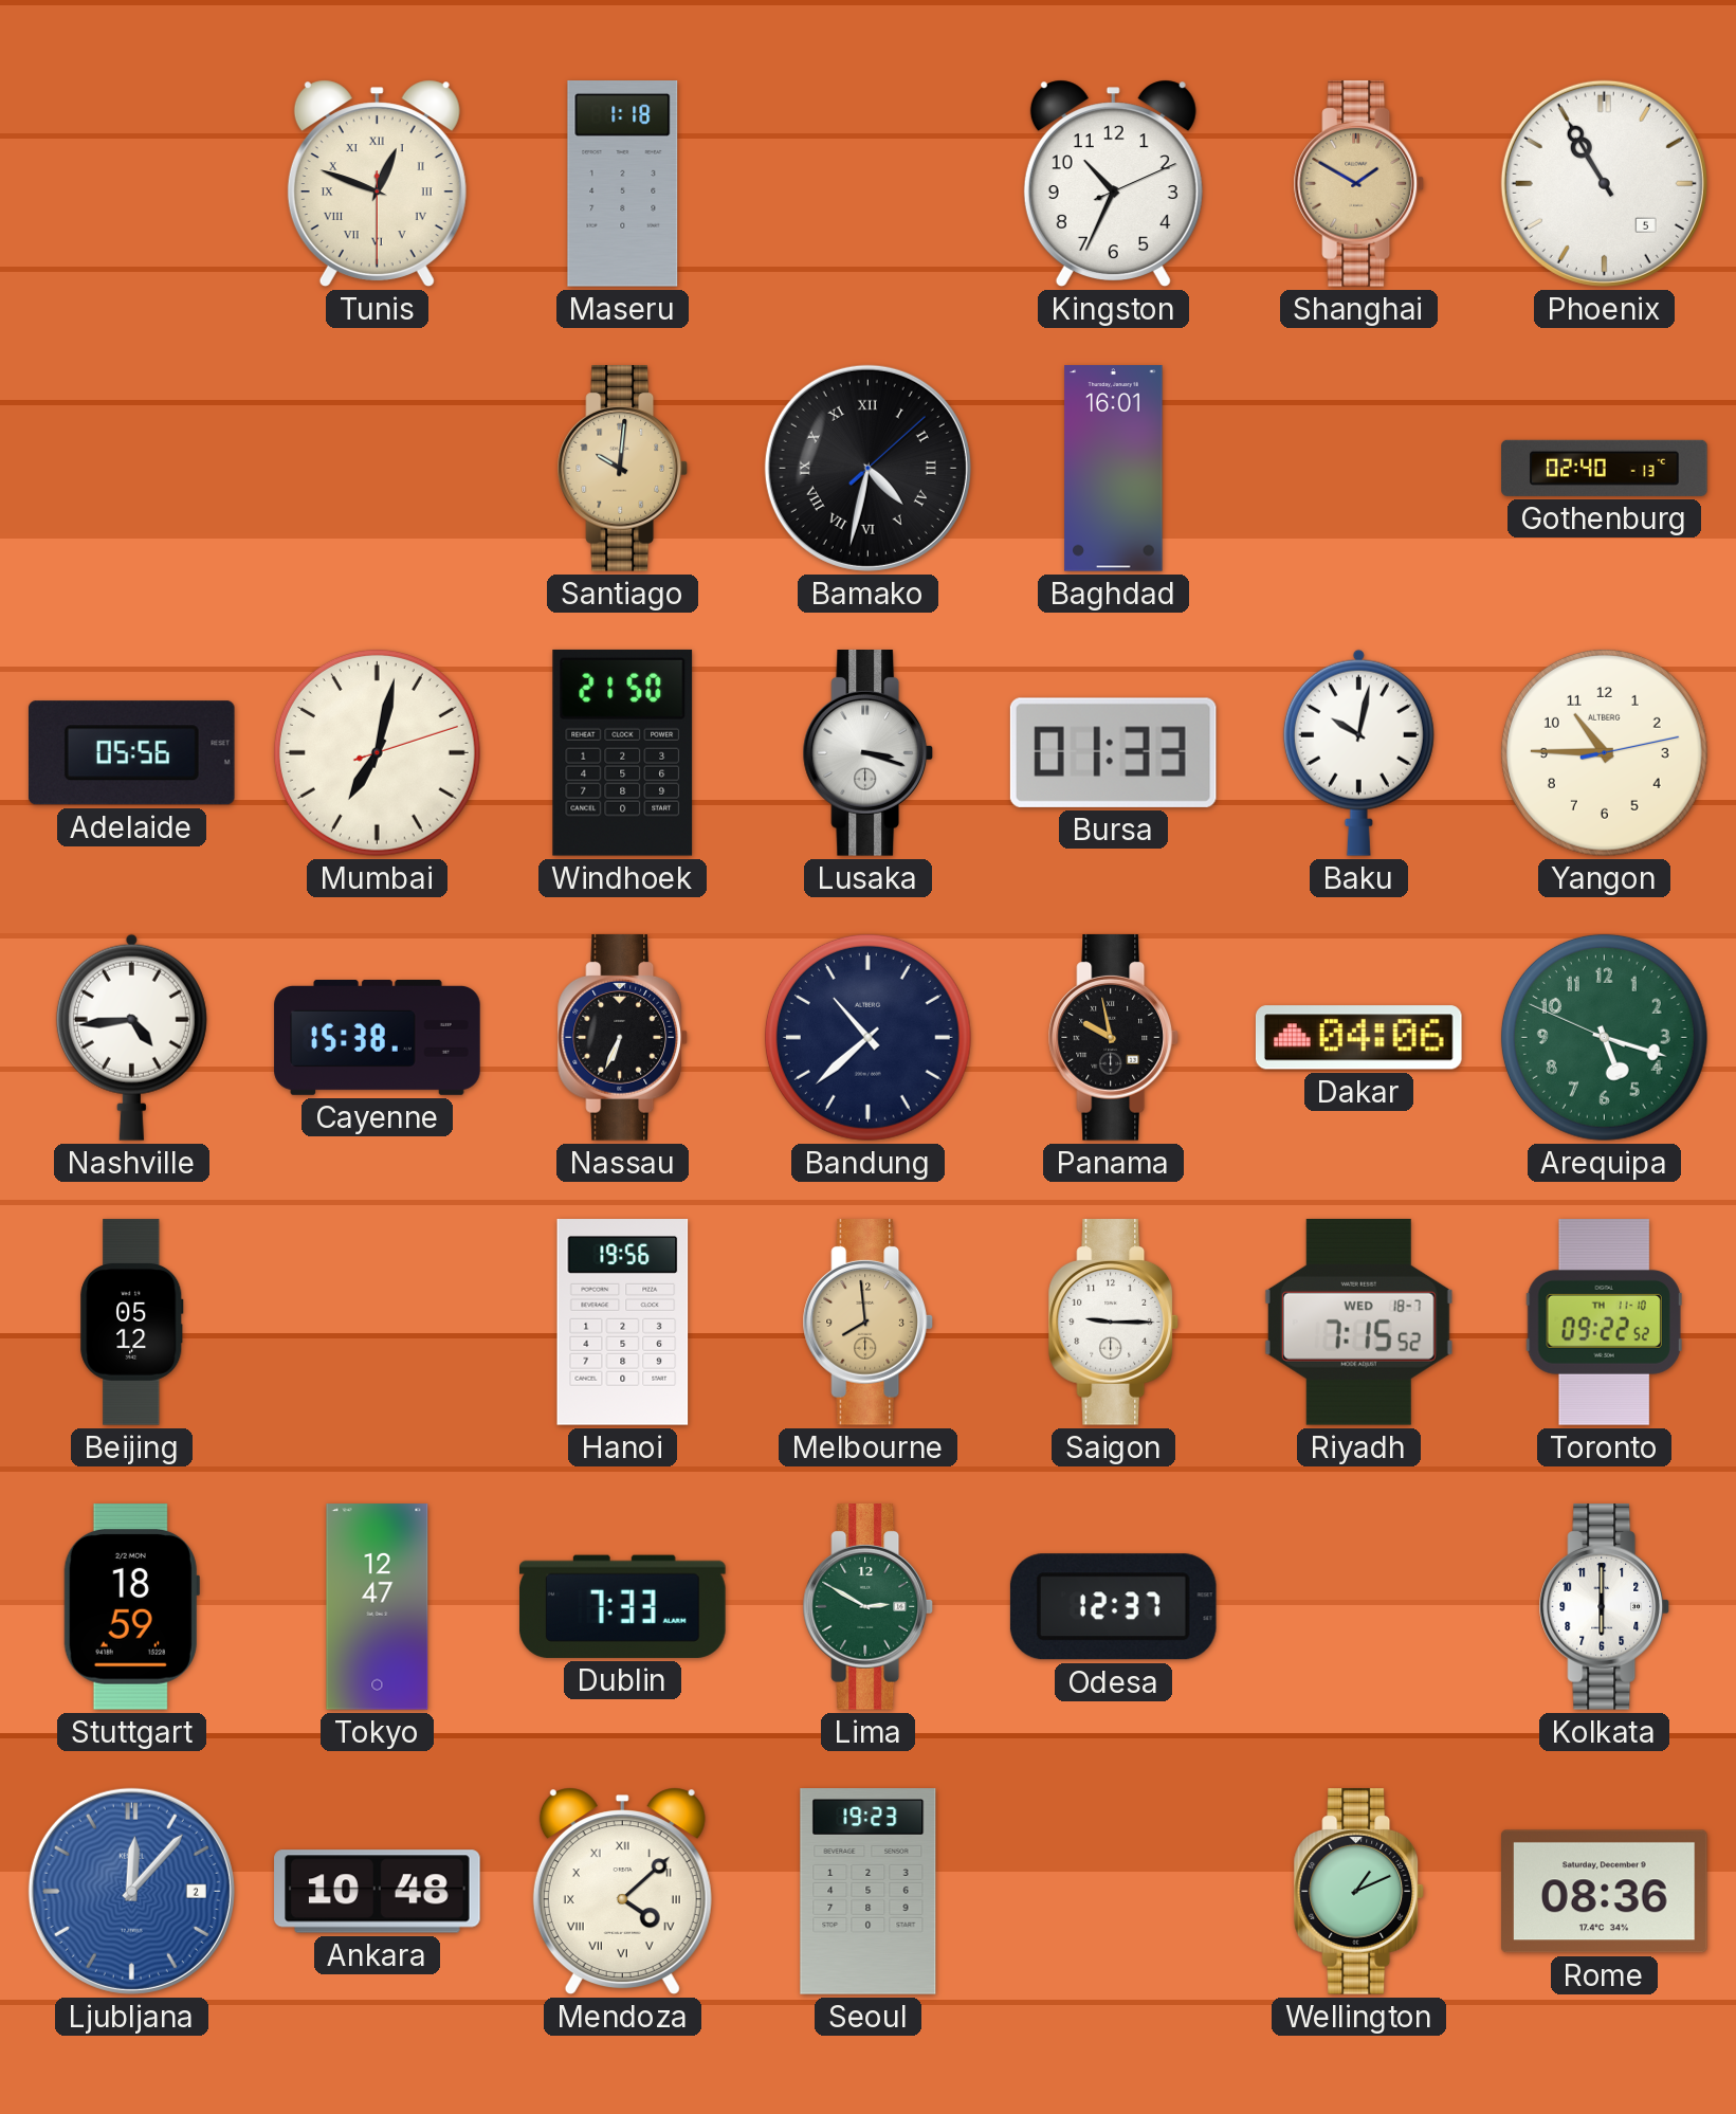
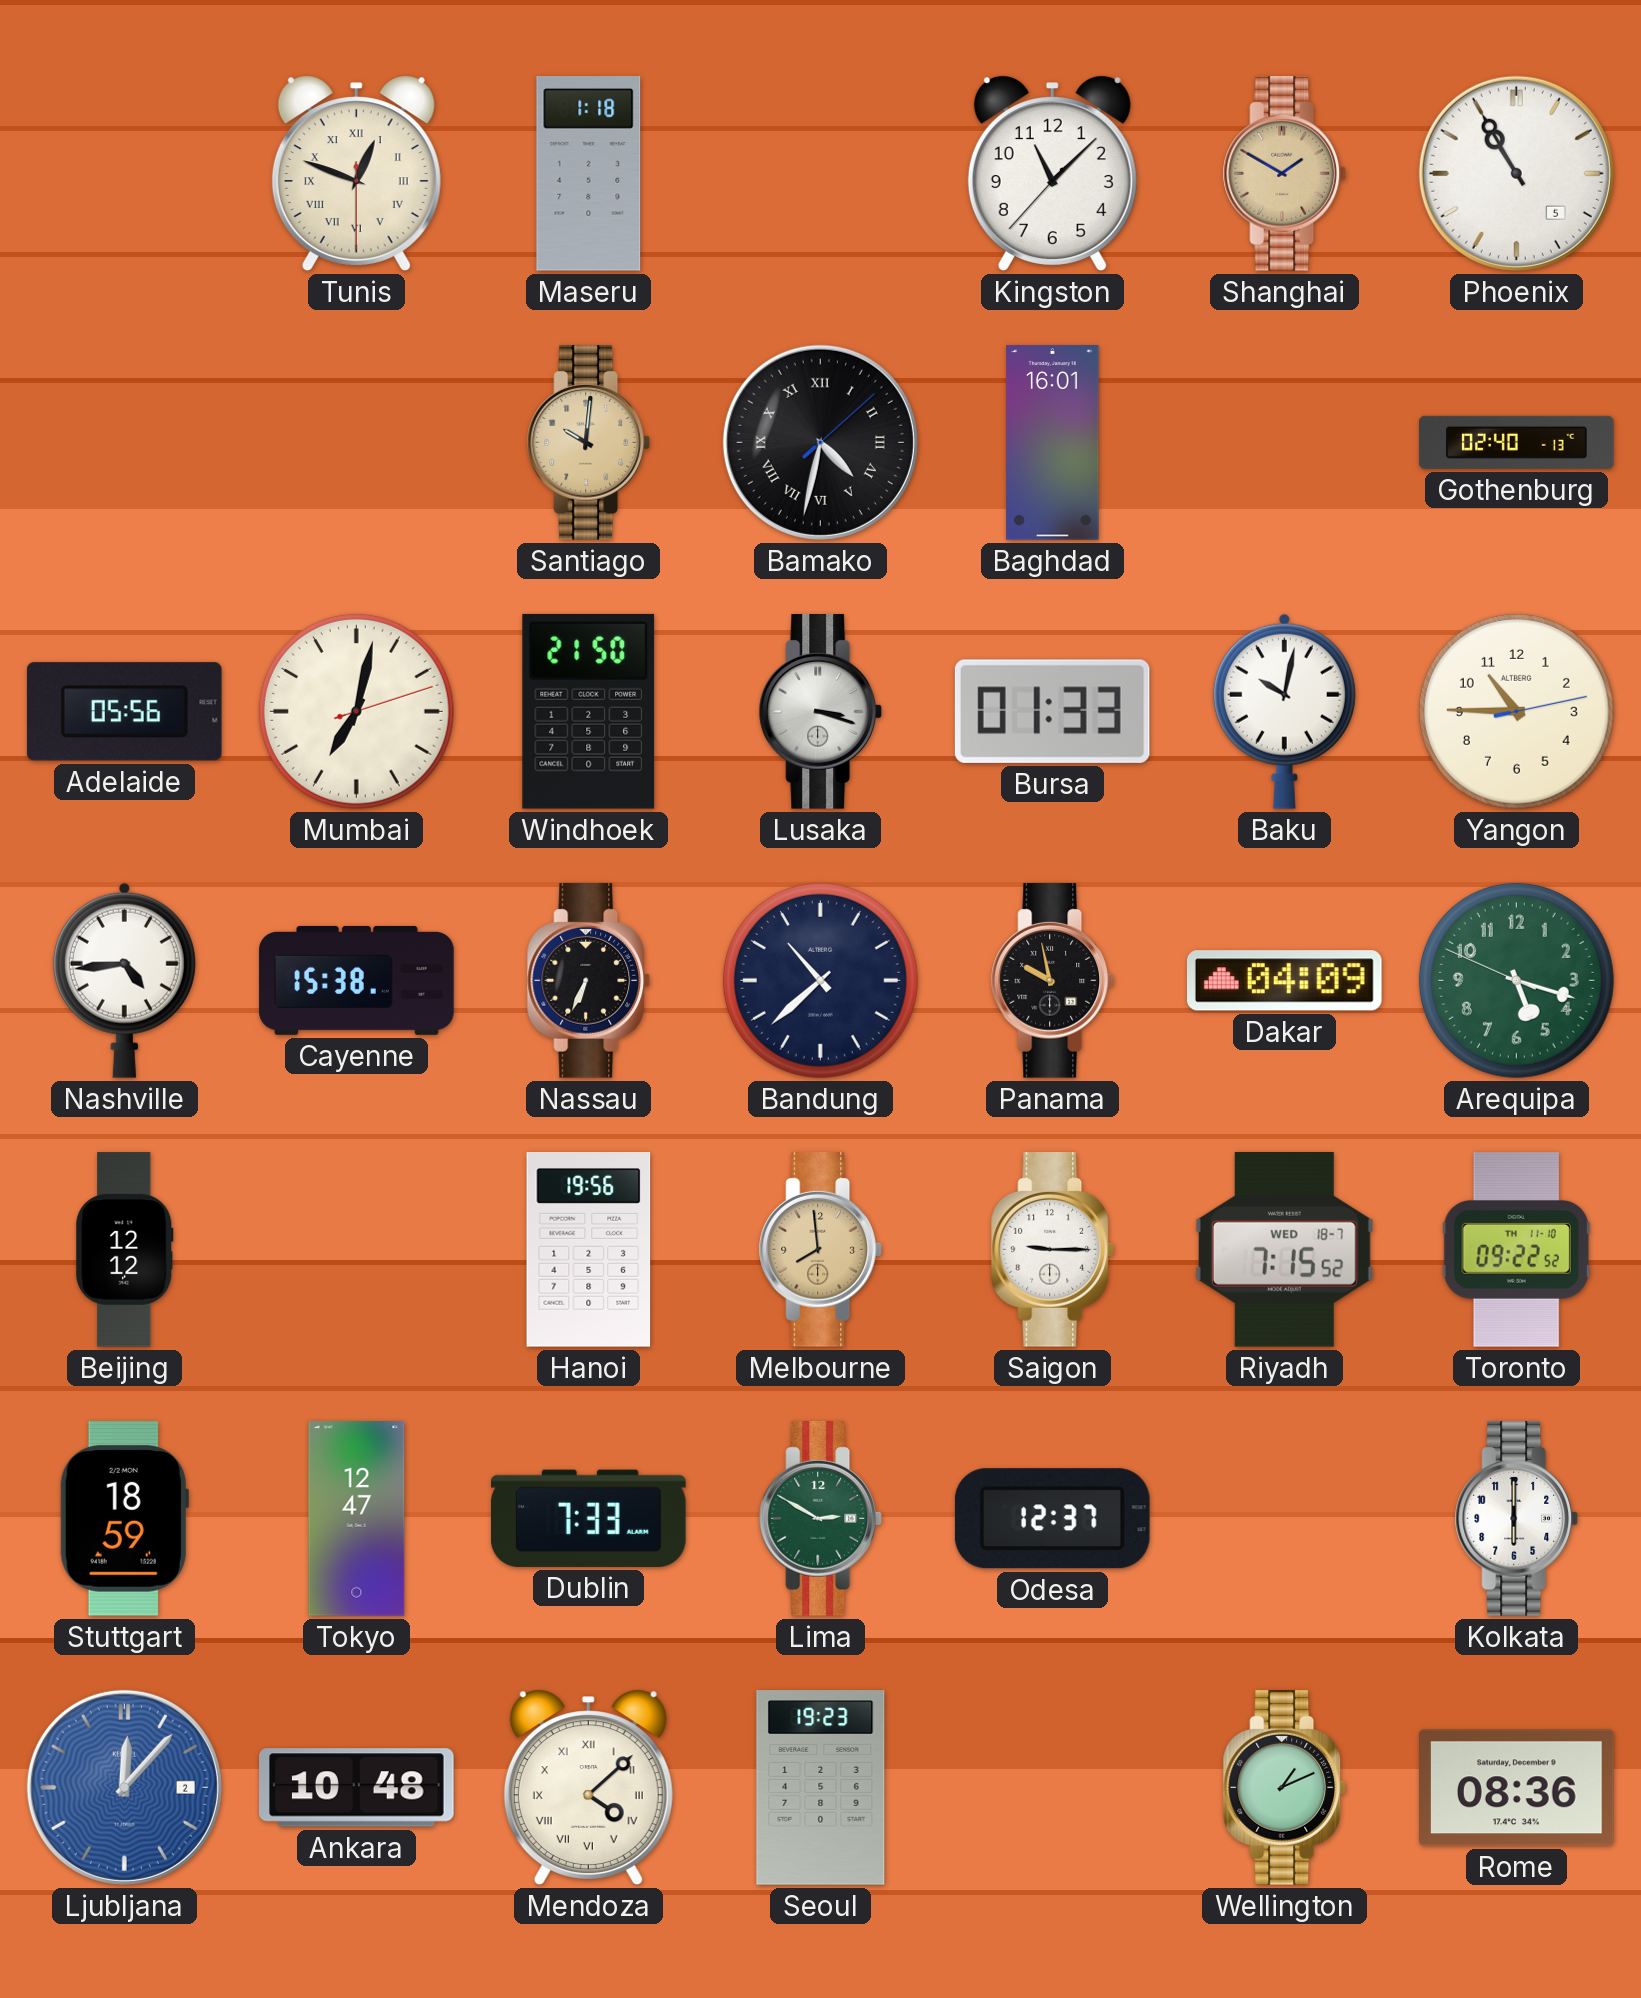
Kingston: 10:34 -> 11:07 (1052, 173)
Dakar: 04:06 -> 04:09 (1284, 981)
Beijing: 05:12 -> 12:12 (125, 1250)
